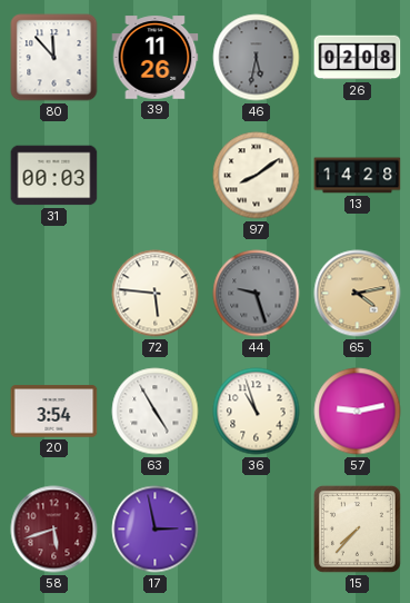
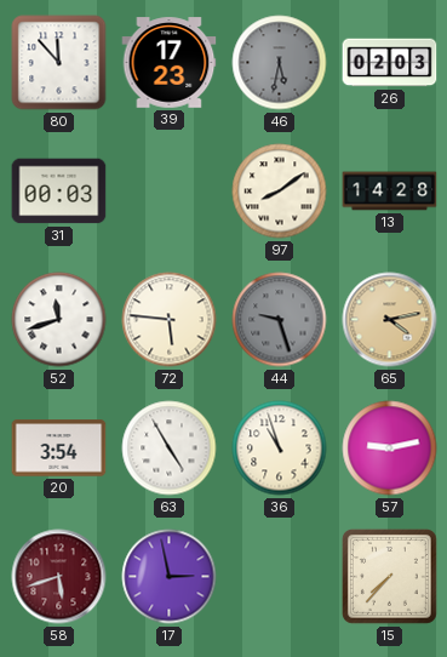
39: 11:26 -> 17:23 (170, 63)
26: 02:08 -> 02:03 (390, 63)
52: none -> 11:42 (59, 320)
